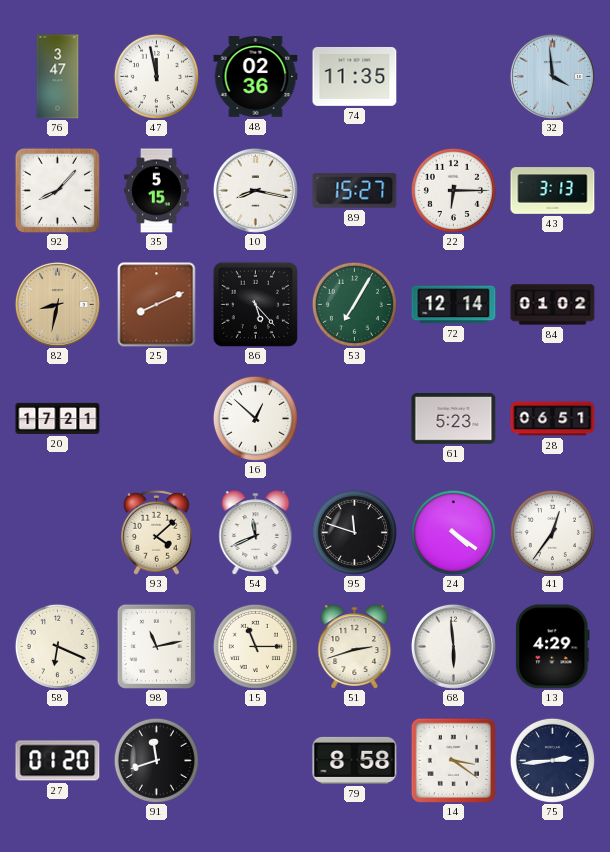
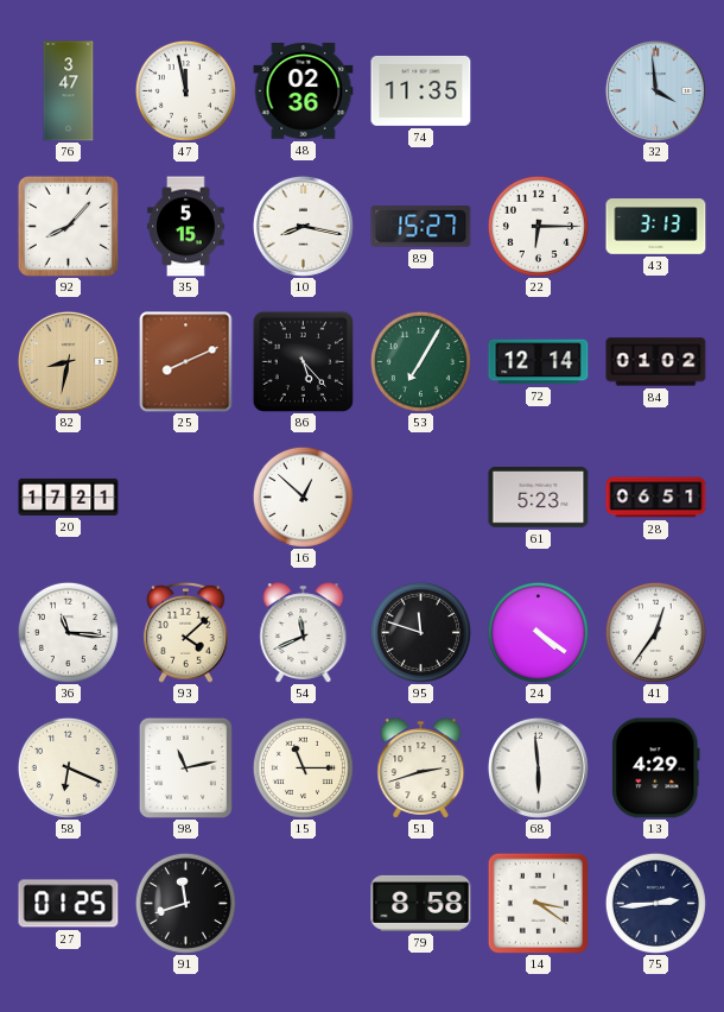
36: none -> 11:16 (68, 632)
27: 01:20 -> 01:25 (69, 904)
